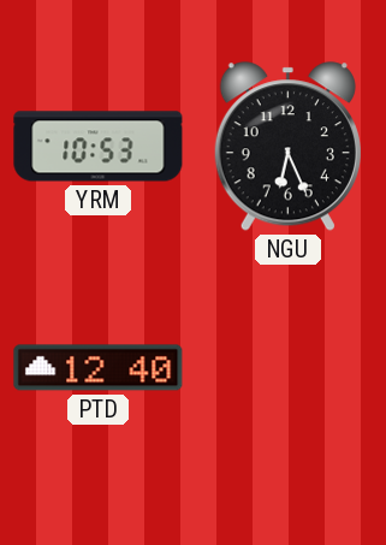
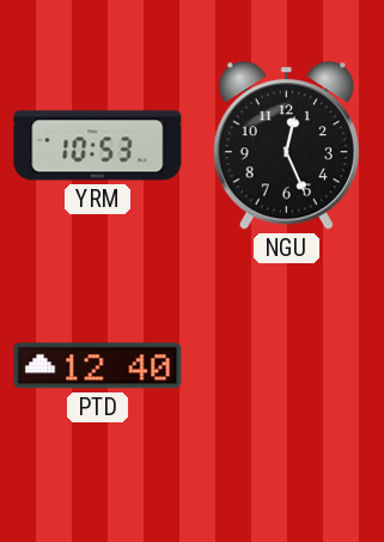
NGU: 6:26 -> 12:26 (286, 146)
